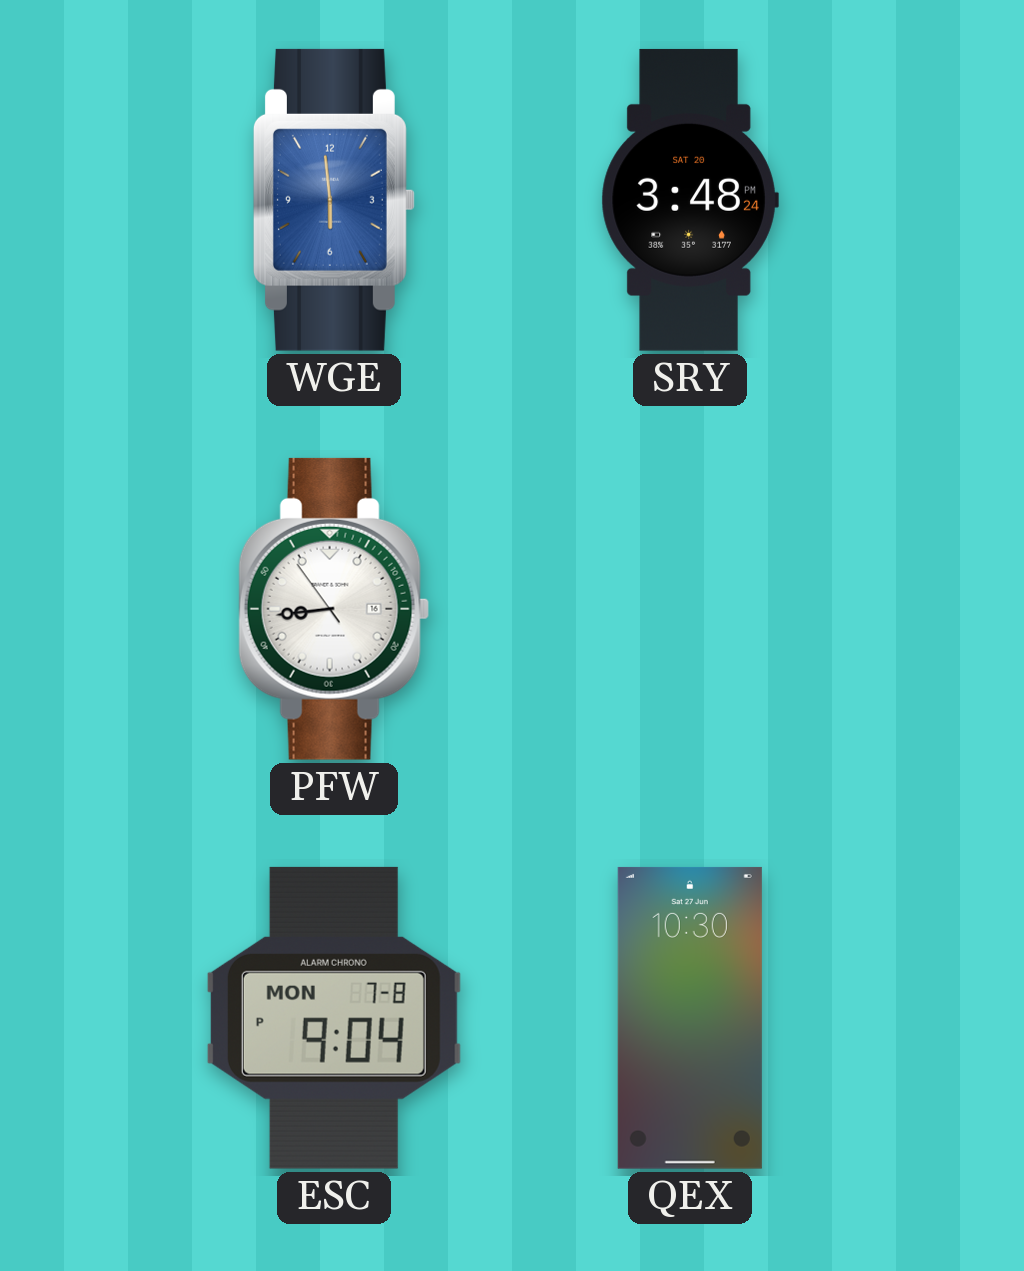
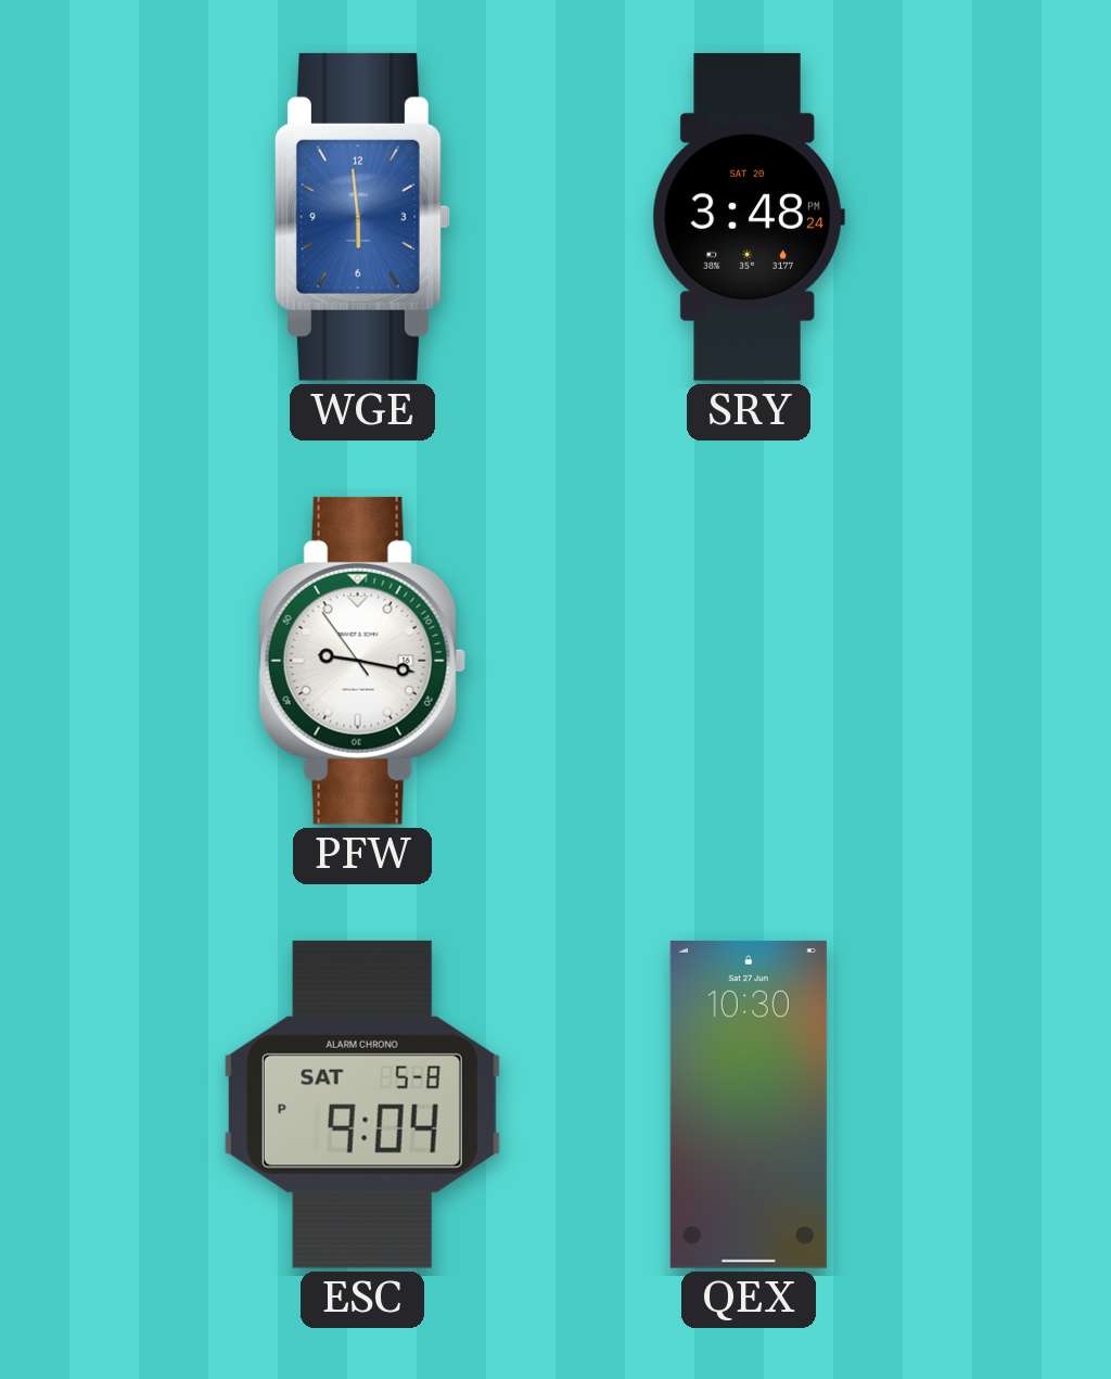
PFW: 8:43 -> 9:16 (362, 661)
ESC date: MON 7-8 -> SAT 5-8 (362, 1105)
